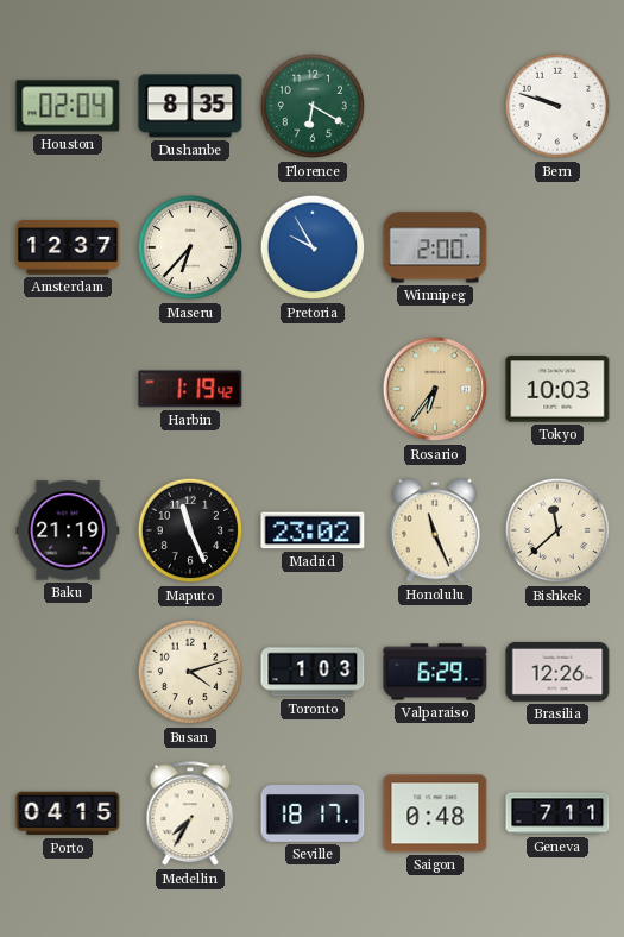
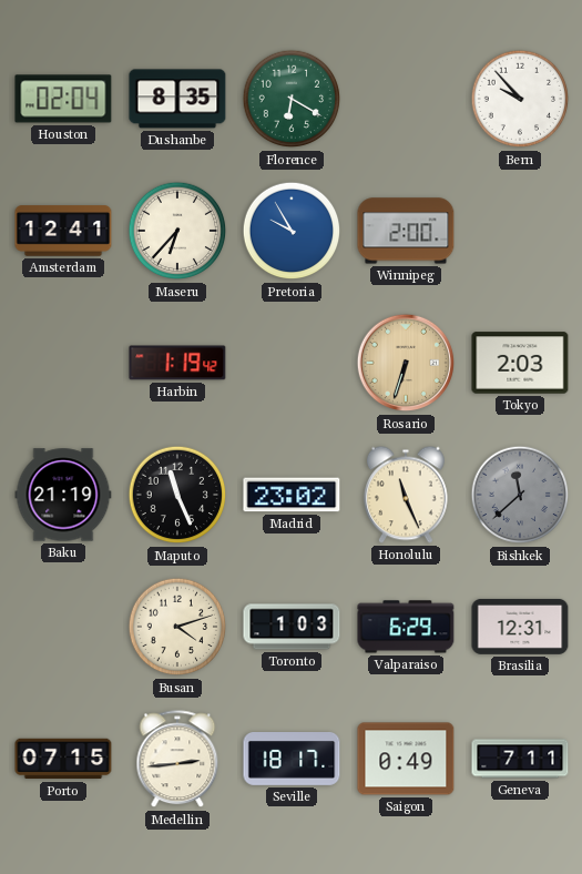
Bern: 9:48 -> 9:53 (520, 99)
Amsterdam: 12:37 -> 12:41 (63, 231)
Rosario: 6:36 -> 6:33 (406, 363)
Tokyo: 10:03 -> 2:03 (520, 363)
Bishkek dial: cream -> grey (520, 495)
Brasilia: 12:26 -> 12:31 (520, 627)
Porto: 04:15 -> 07:15 (63, 759)
Medellin: 7:35 -> 2:44 (177, 760)
Saigon: 0:48 -> 0:49 (406, 759)
